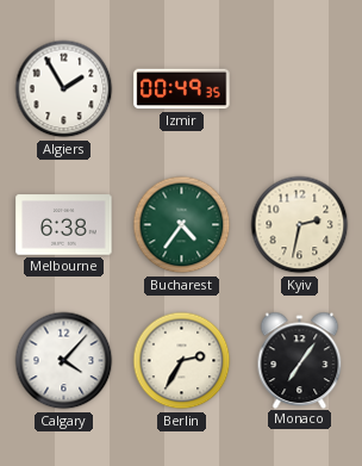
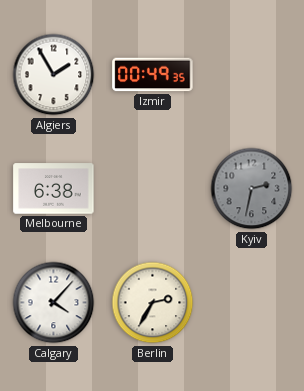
Bucharest: 4:36 -> none (182, 225)
Kyiv dial: cream -> grey (252, 189)
Monaco: 7:06 -> none (300, 360)
